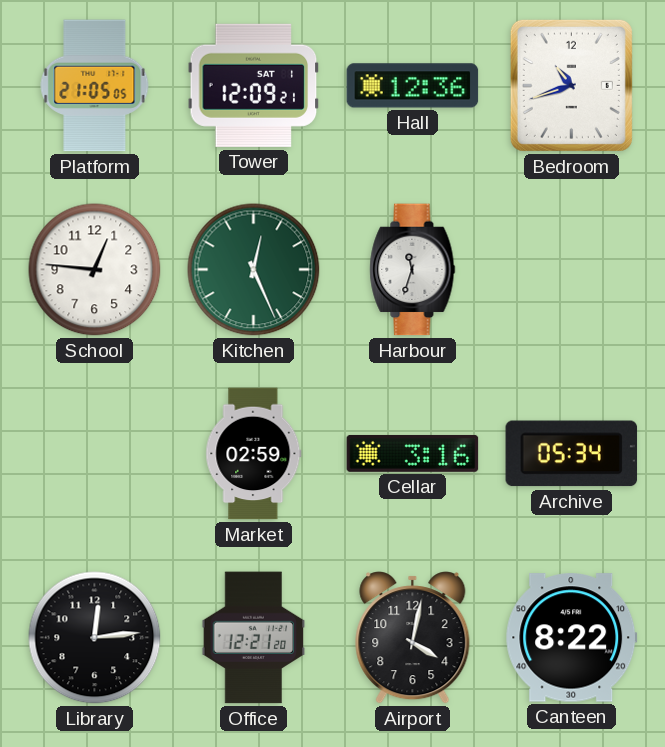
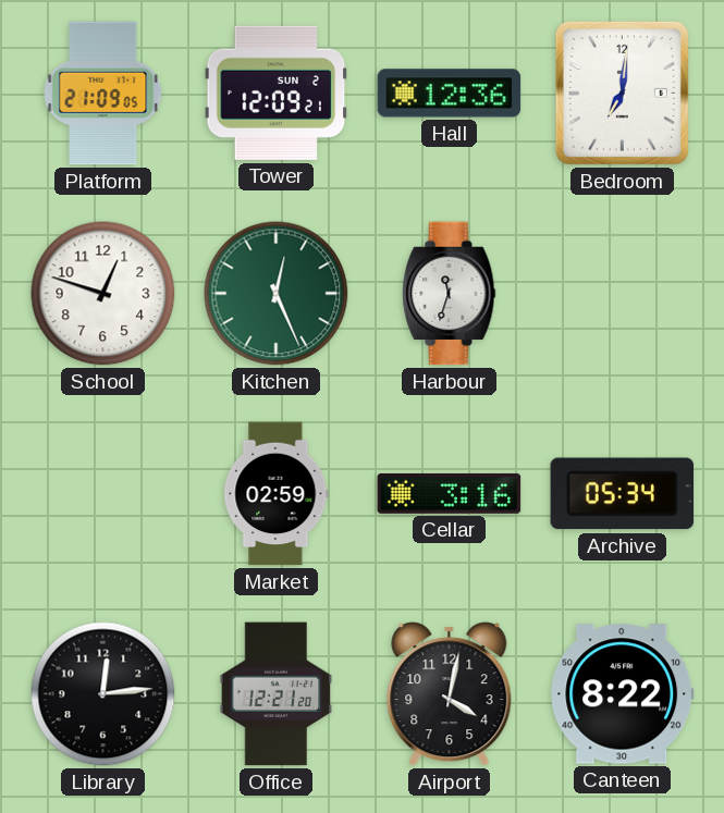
Platform: 21:05 -> 21:09 (103, 94)
Tower date: SAT 1 -> SUN 2 (277, 93)
Bedroom: 10:42 -> 7:01 (622, 93)
School: 12:46 -> 12:48 (103, 294)
